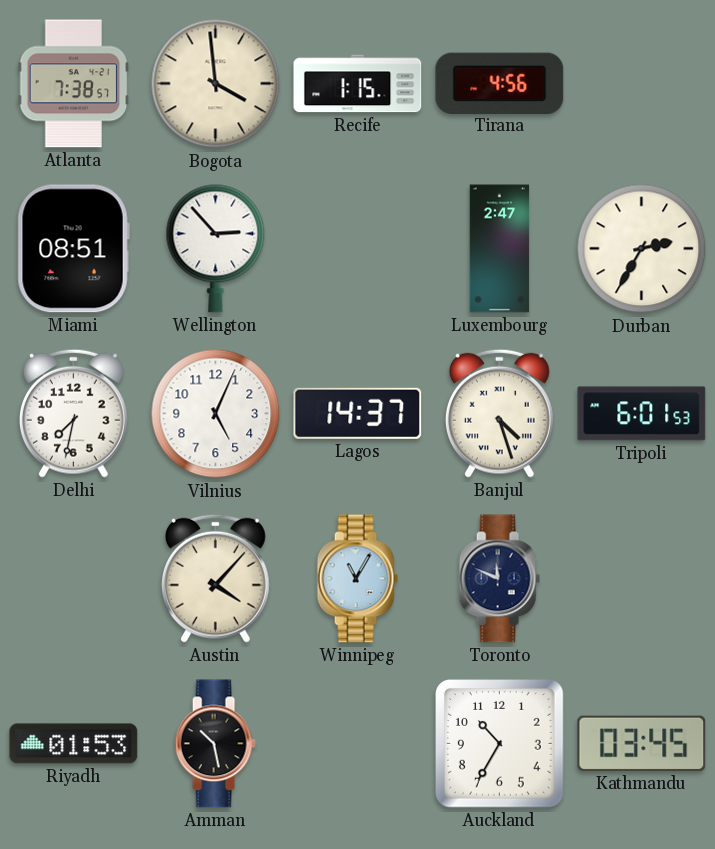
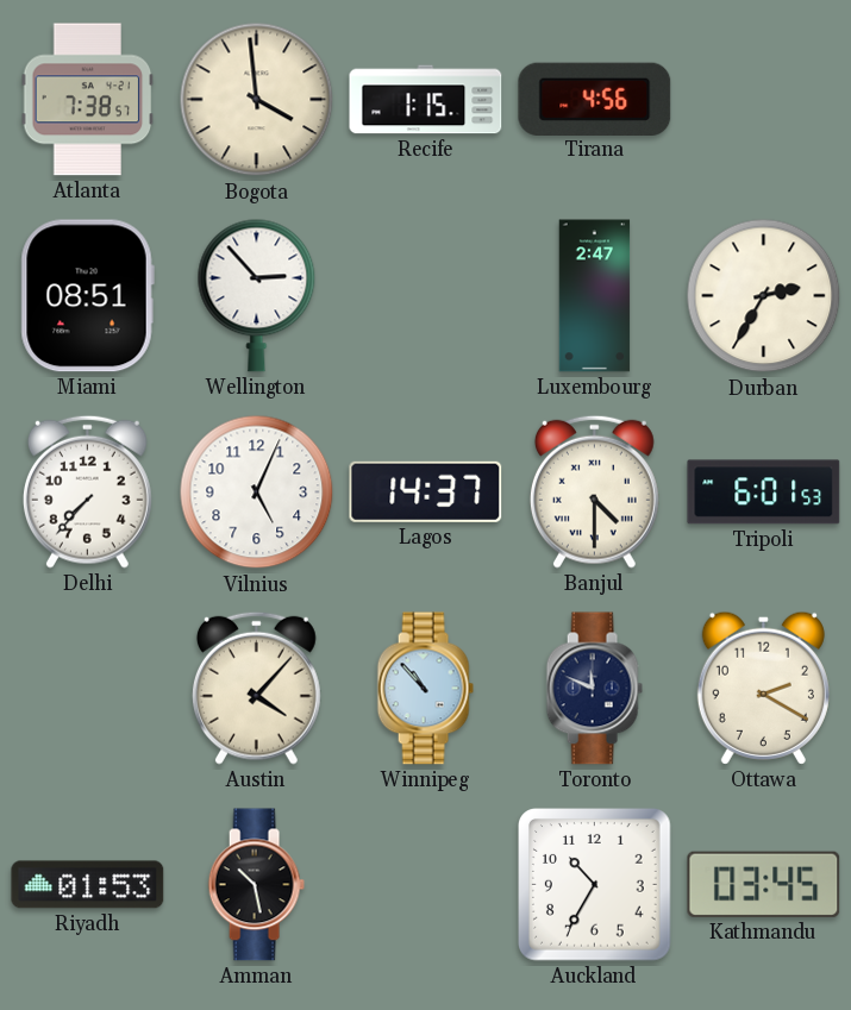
Delhi: 7:32 -> 7:37 (87, 491)
Banjul: 4:27 -> 4:30 (594, 491)
Winnipeg: 11:05 -> 10:53 (425, 689)
Ottawa: none -> 2:20 (763, 688)
